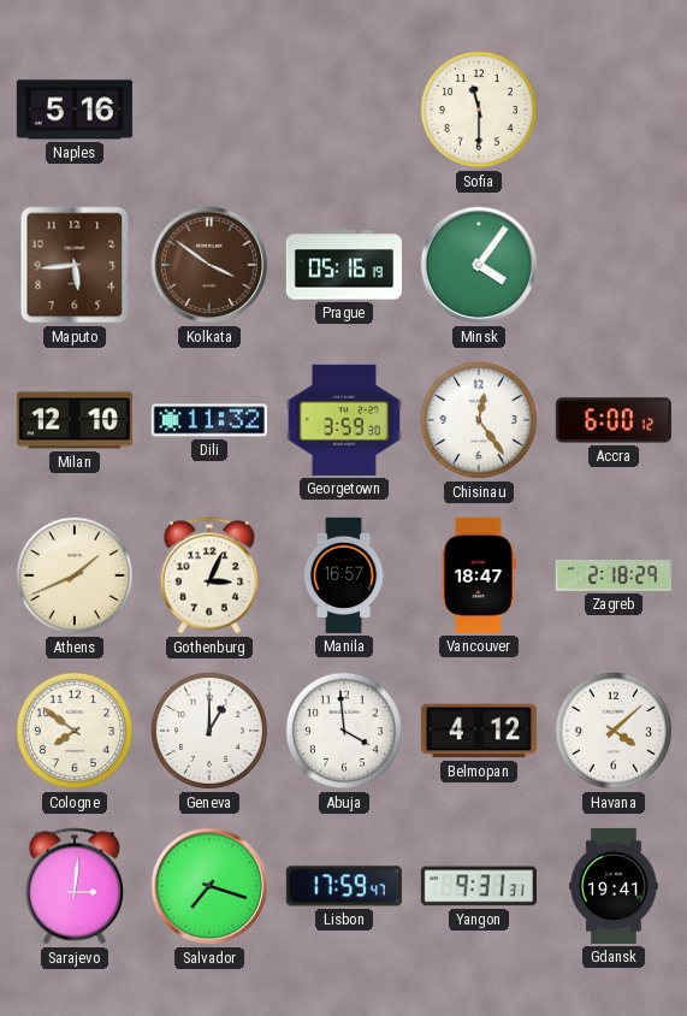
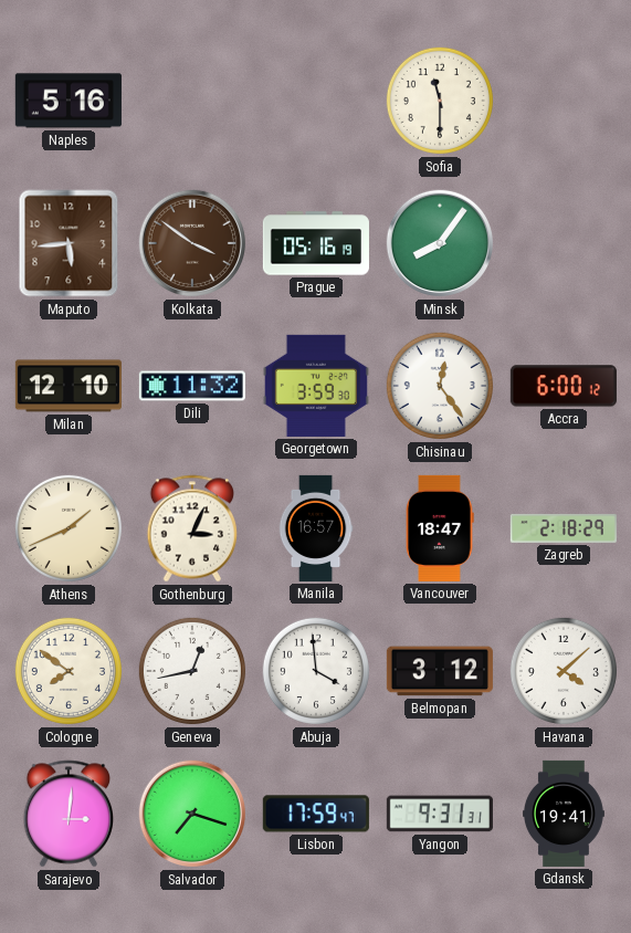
Minsk: 4:06 -> 8:06 (440, 243)
Geneva: 1:00 -> 12:43 (192, 671)
Belmopan: 4:12 -> 3:12 (440, 671)
